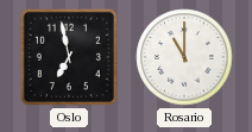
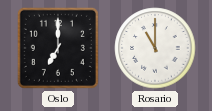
Oslo: 6:58 -> 7:00 (58, 48)
